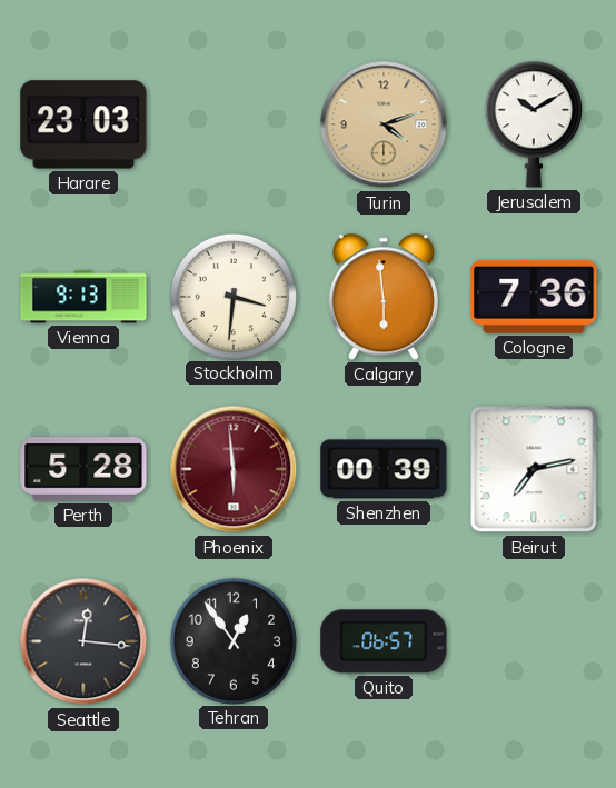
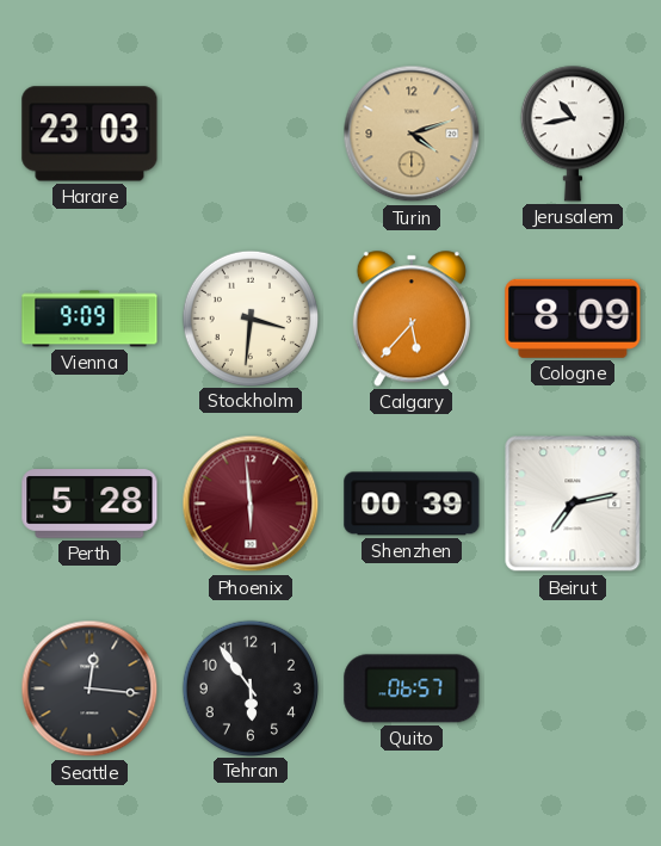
Jerusalem: 10:10 -> 10:43 (573, 134)
Vienna: 9:13 -> 9:09 (89, 319)
Calgary: 5:59 -> 5:37 (412, 319)
Cologne: 7:36 -> 8:09 (573, 319)
Tehran: 12:54 -> 5:54 (249, 687)
